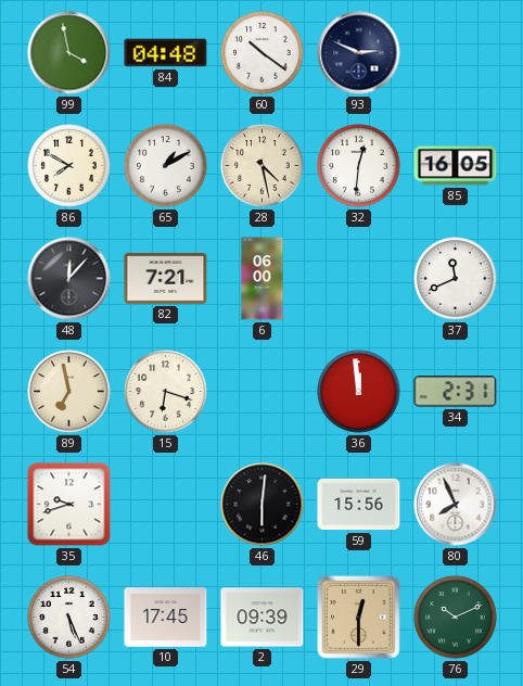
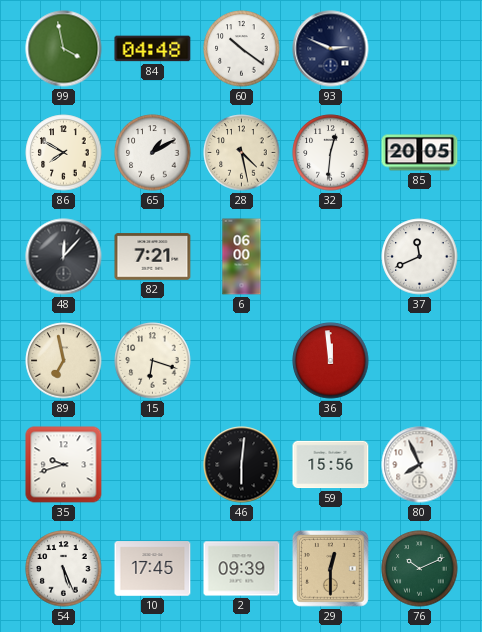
85: 16:05 -> 20:05 (420, 153)
34: 2:31 -> none (456, 392)
